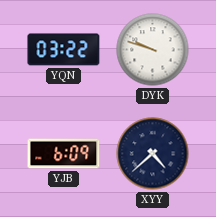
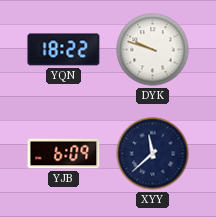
YQN: 03:22 -> 18:22 (64, 50)
XYY: 4:38 -> 11:38 (153, 154)
